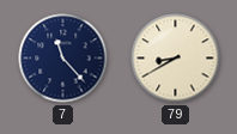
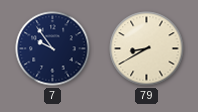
7: 11:23 -> 9:54 (53, 49)
